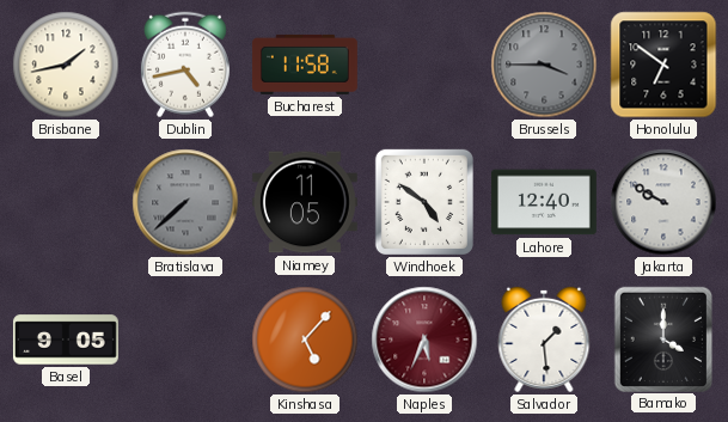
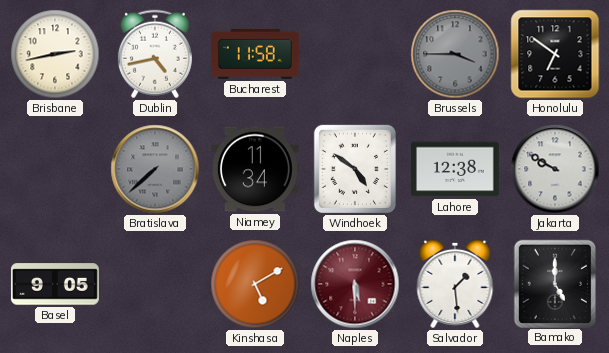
Brisbane: 1:43 -> 2:43 (55, 54)
Niamey: 11:05 -> 11:34 (255, 169)
Lahore: 12:40 -> 12:38 (455, 169)
Kinshasa: 5:07 -> 5:10 (255, 284)
Naples: 5:34 -> 5:30 (355, 284)
Bamako: 4:00 -> 5:00 (554, 283)
